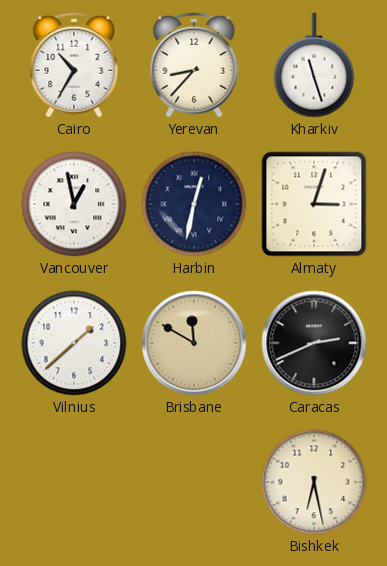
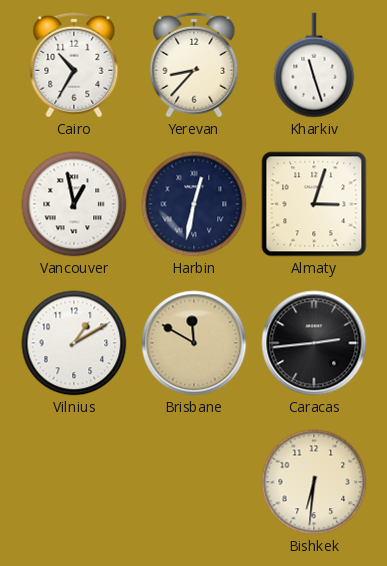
Vilnius: 1:38 -> 1:10 (74, 343)
Caracas: 2:41 -> 2:44 (314, 343)
Bishkek: 6:28 -> 6:31 (314, 482)
